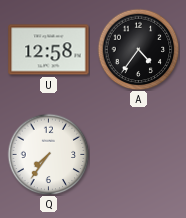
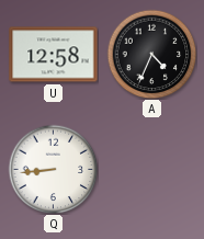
A: 4:36 -> 4:34 (151, 54)
Q: 7:36 -> 8:44 (53, 169)
